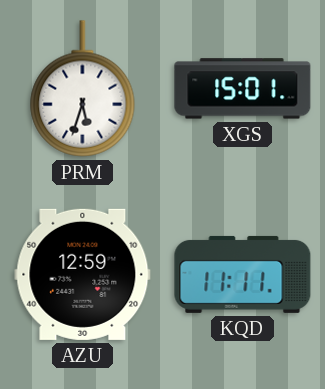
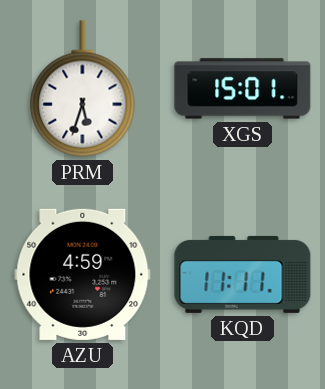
AZU: 12:59 -> 4:59 (83, 274)
